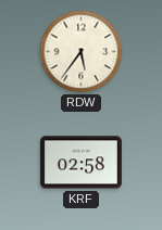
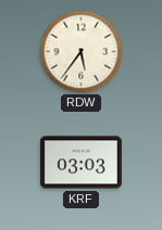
KRF: 02:58 -> 03:03 (80, 163)
